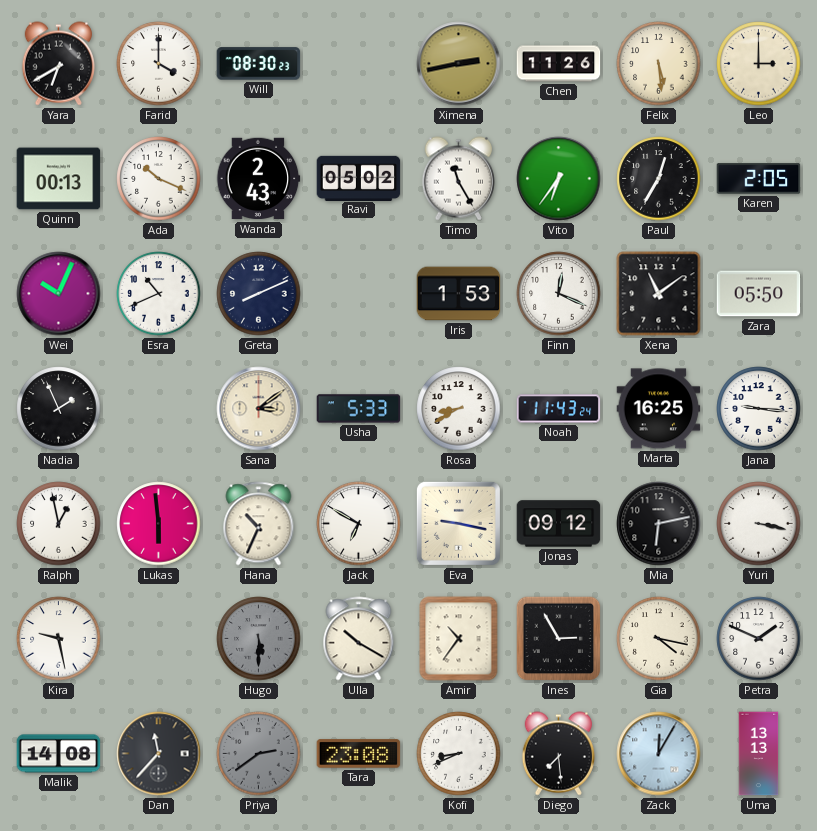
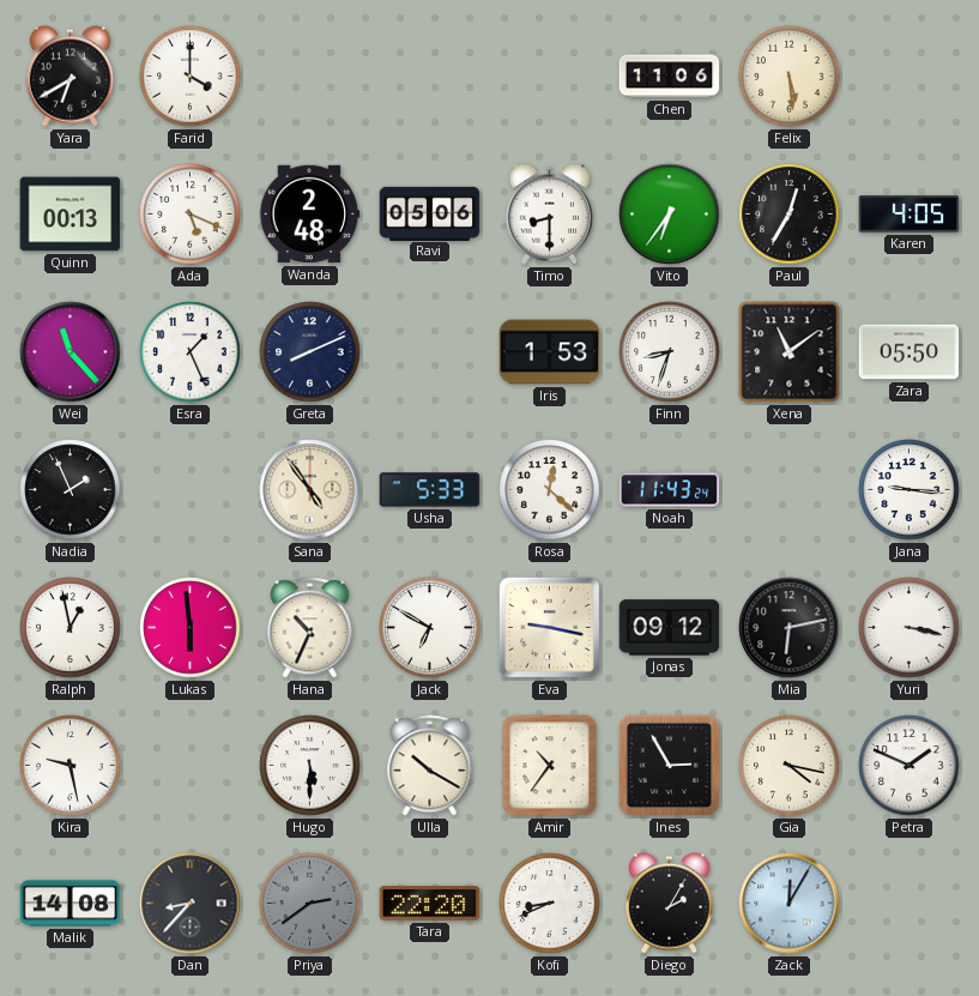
Will: 08:30 -> none (259, 64)
Ximena: 2:43 -> none (459, 64)
Chen: 11:26 -> 11:06 (670, 77)
Leo: 3:00 -> none (759, 64)
Ada: 10:19 -> 5:19 (191, 215)
Wanda: 2:43 -> 2:48 (309, 215)
Ravi: 05:02 -> 05:06 (430, 213)
Timo: 11:25 -> 8:30 (549, 215)
Karen: 2:05 -> 4:05 (909, 215)
Wei: 10:04 -> 11:23 (71, 352)
Esra: 10:41 -> 1:26 (191, 352)
Finn: 12:19 -> 8:33 (670, 352)
Sana: 3:09 -> 4:54 (310, 490)
Rosa: 8:40 -> 12:22 (550, 490)
Marta: 16:25 -> none (659, 409)
Hugo dial: grey -> white (310, 766)
Dan: 11:37 -> 8:37 (191, 904)
Tara: 23:08 -> 22:20 (430, 904)
Diego: 7:29 -> 2:05 (669, 904)
Uma: 13:13 -> none (759, 754)
